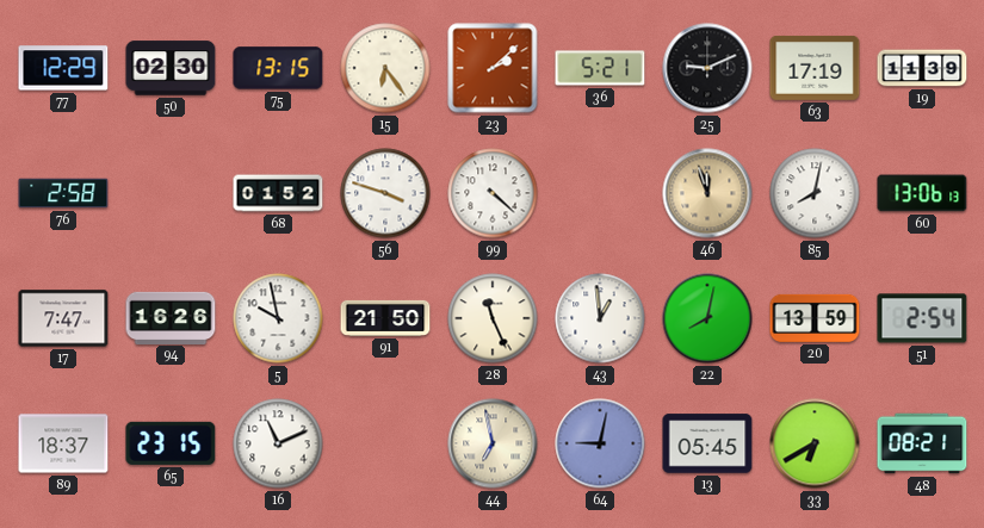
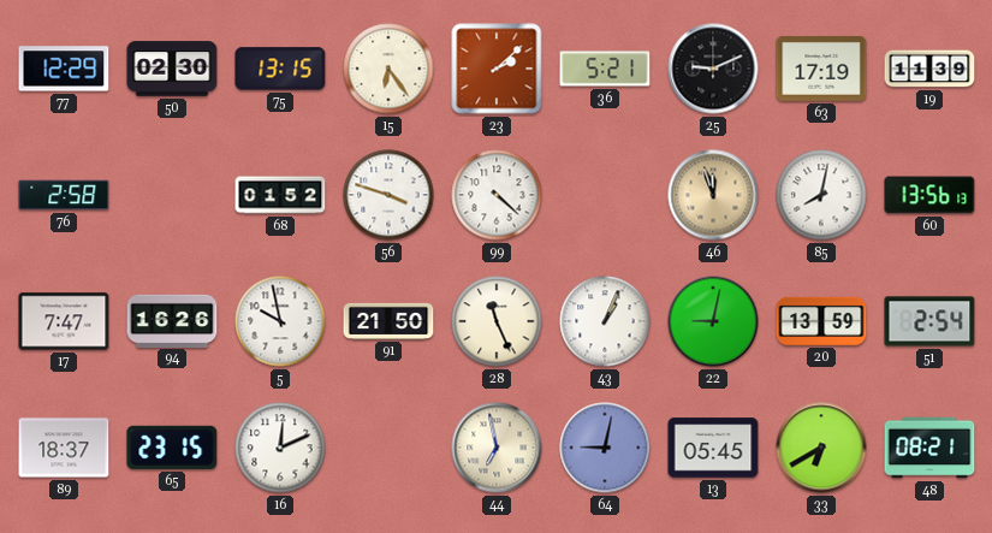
60: 13:06 -> 13:56 (929, 195)
43: 12:59 -> 1:04 (605, 321)
22: 8:02 -> 9:02 (713, 321)
16: 11:11 -> 12:11 (280, 448)
